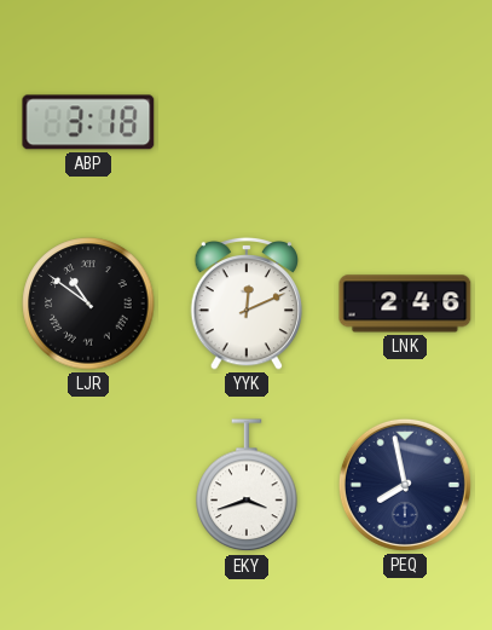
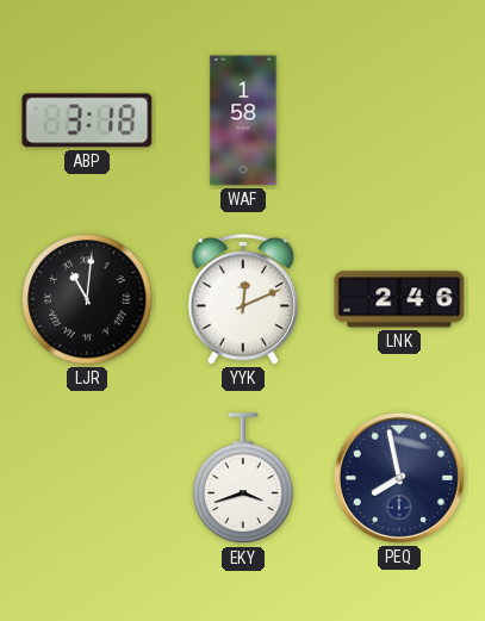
WAF: none -> 1:58 (243, 120)
LJR: 10:51 -> 11:01 (87, 299)
